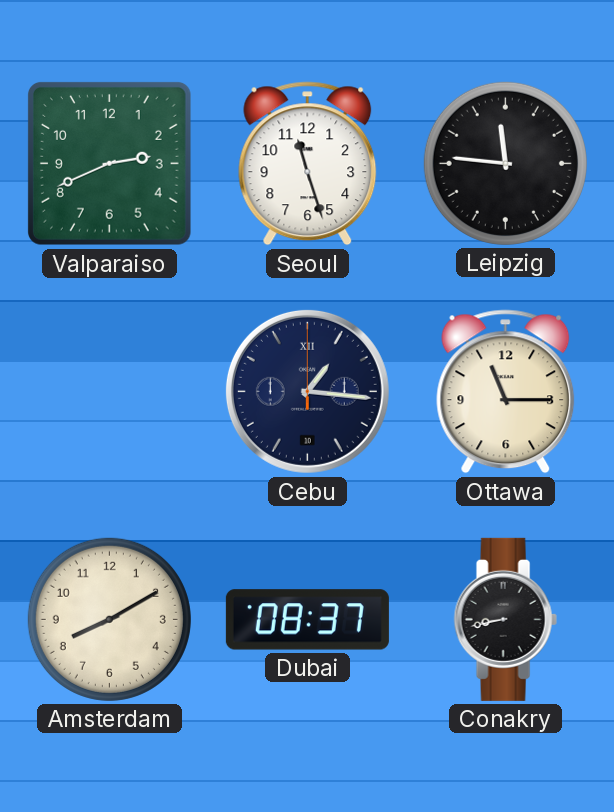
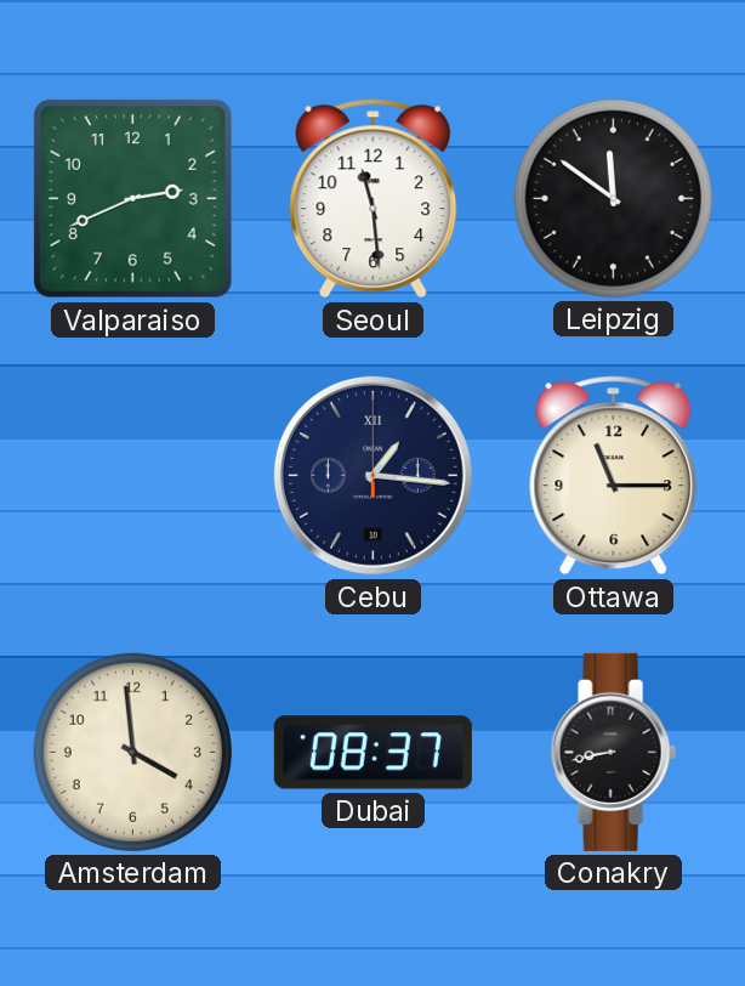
Seoul: 11:27 -> 11:29 (374, 199)
Leipzig: 11:46 -> 11:51 (613, 198)
Amsterdam: 8:10 -> 3:59 (132, 752)
